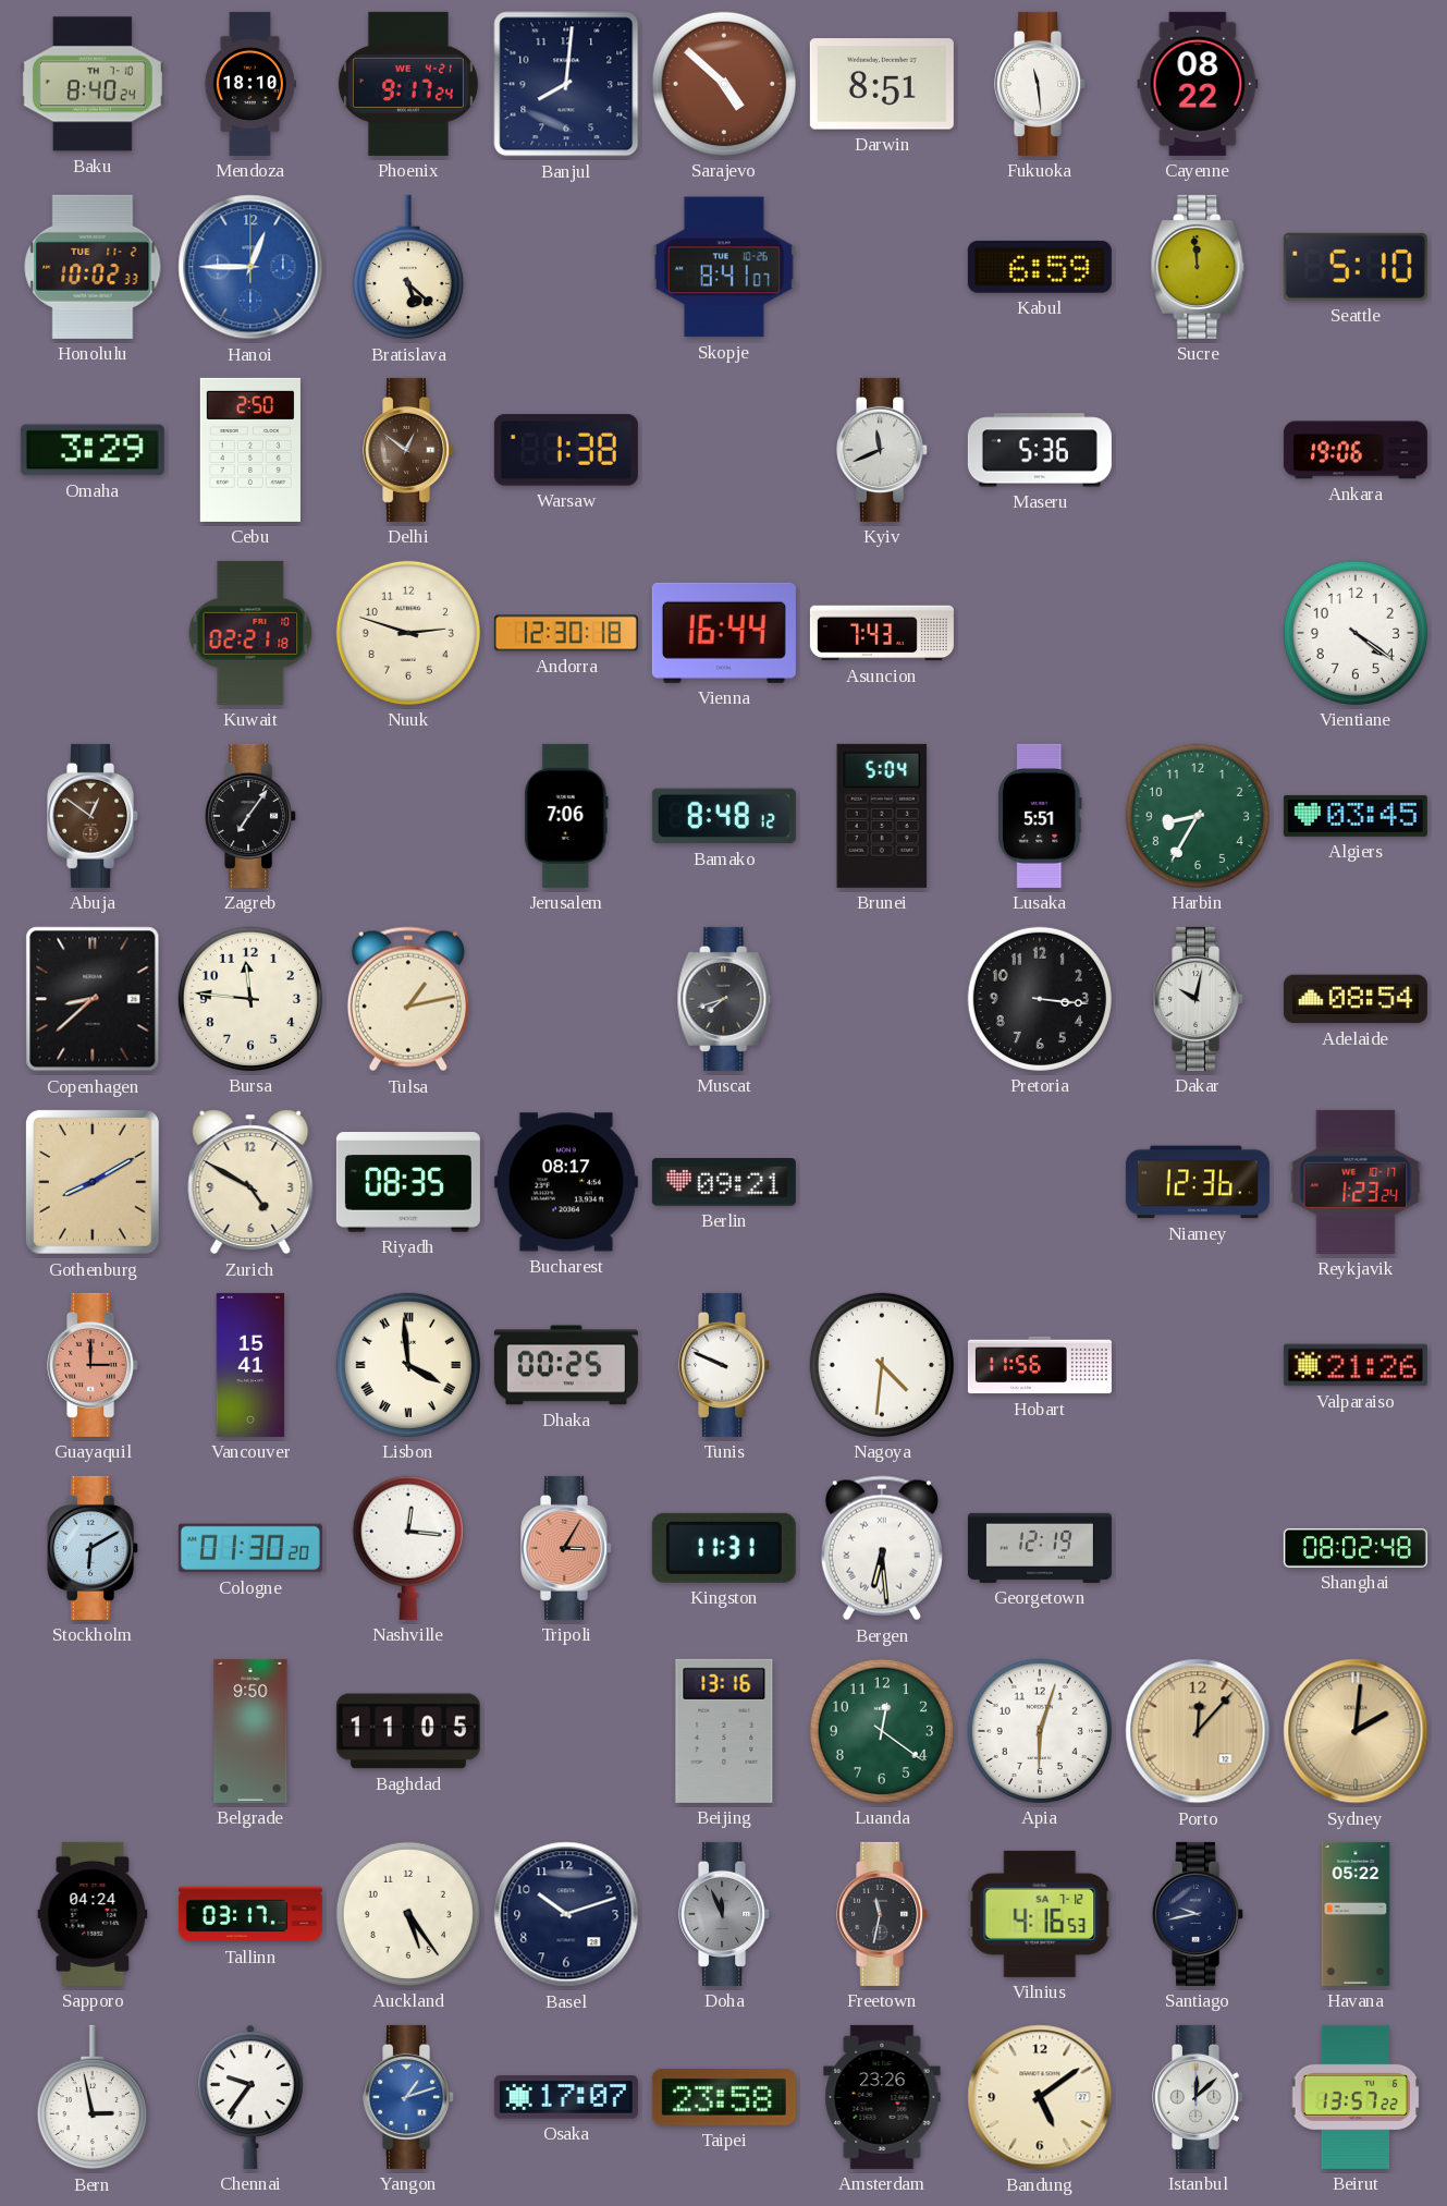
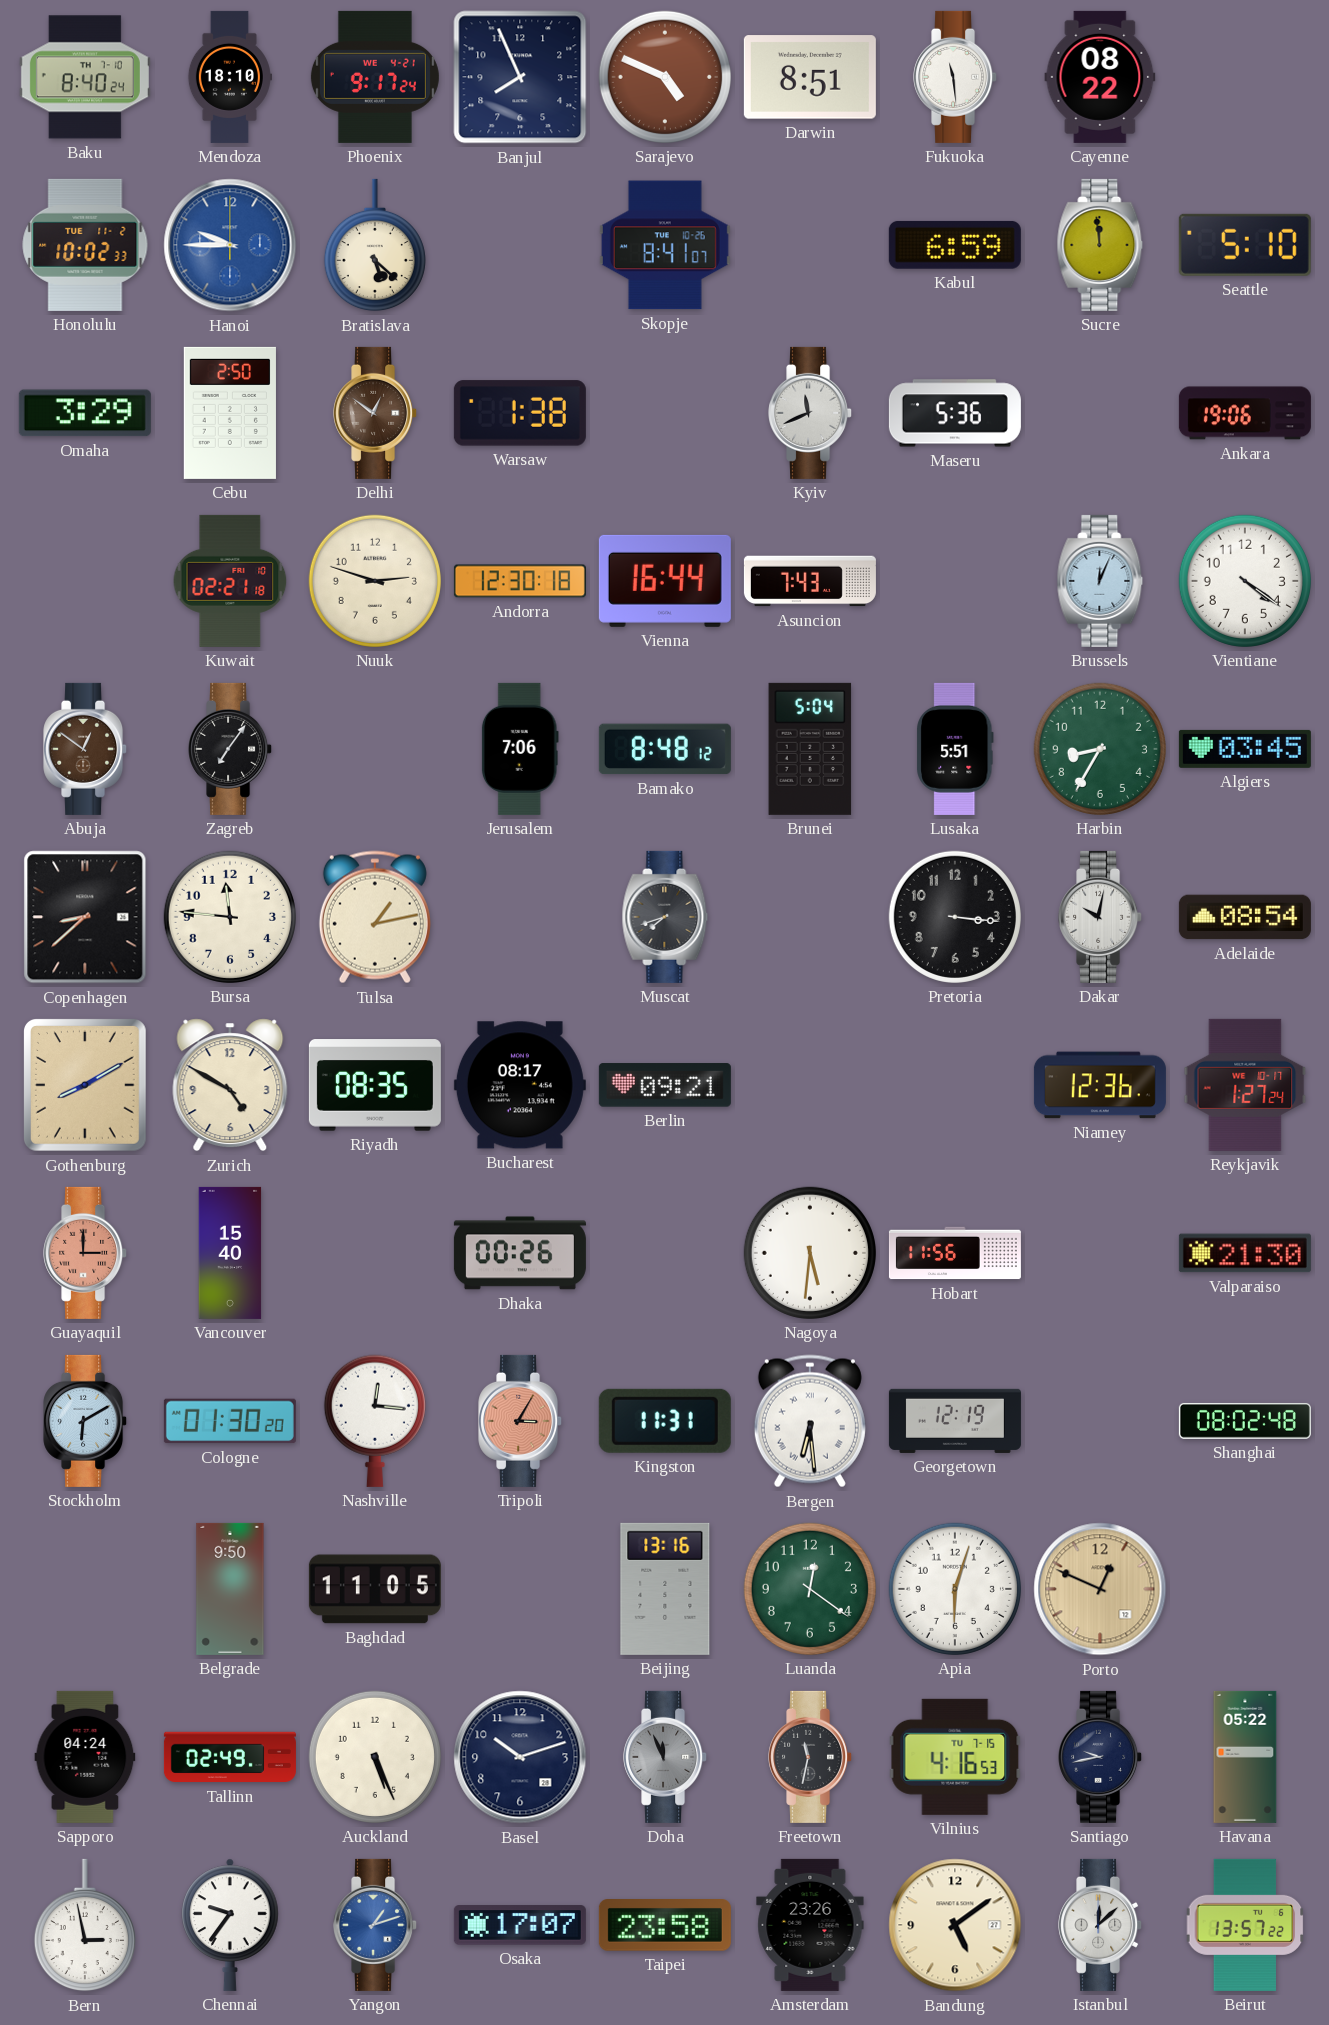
Banjul: 8:01 -> 7:56 (520, 77)
Sarajevo: 4:52 -> 4:49 (665, 77)
Hanoi: 12:45 -> 9:45 (230, 245)
Brussels: none -> 12:04 (1100, 581)
Reykjavik: 1:23 -> 1:27 (1245, 1085)
Vancouver: 15:41 -> 15:40 (230, 1253)
Lisbon: 3:59 -> none (408, 1365)
Dhaka: 00:25 -> 00:26 (520, 1253)
Tunis: 9:49 -> none (725, 1365)
Nagoya: 4:31 -> 5:31 (810, 1253)
Valparaiso: 21:26 -> 21:30 (1245, 1253)
Porto: 12:07 -> 12:49 (1100, 1589)
Sydney: 2:01 -> none (1356, 1731)
Tallinn: 03:17 -> 02:49 (230, 1757)
Auckland: 5:24 -> 5:26 (375, 1757)
Vilnius date: SA 7-12 -> TU 7-15 (955, 1757)
